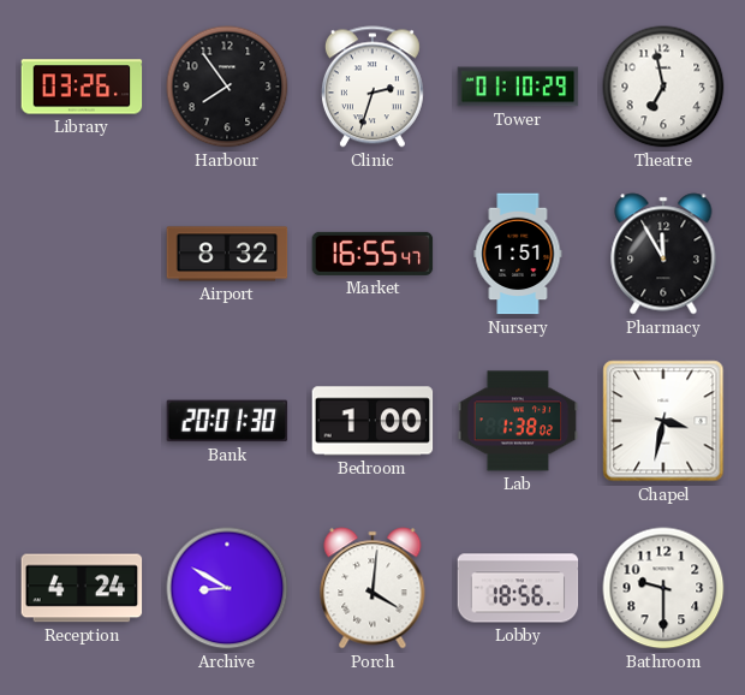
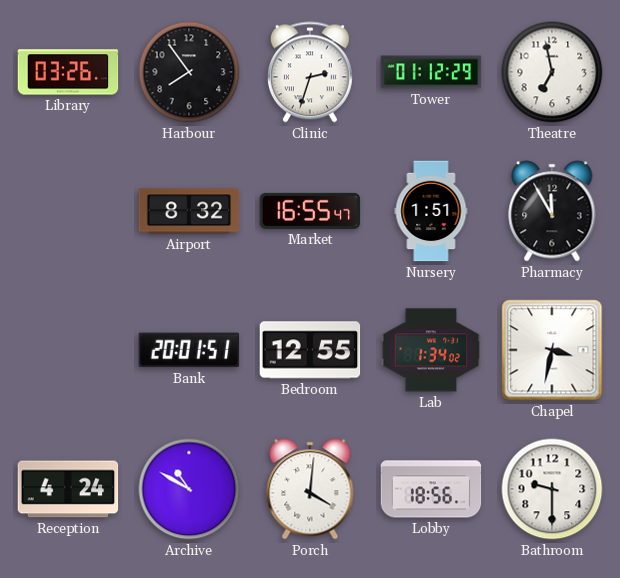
Tower: 01:10 -> 01:12 (431, 72)
Bank: 20:01:30 -> 20:01:51 (189, 350)
Bedroom: 1:00 -> 12:55 (310, 350)
Lab: 1:38 -> 1:34 (431, 350)
Archive: 8:50 -> 10:50 (189, 489)
